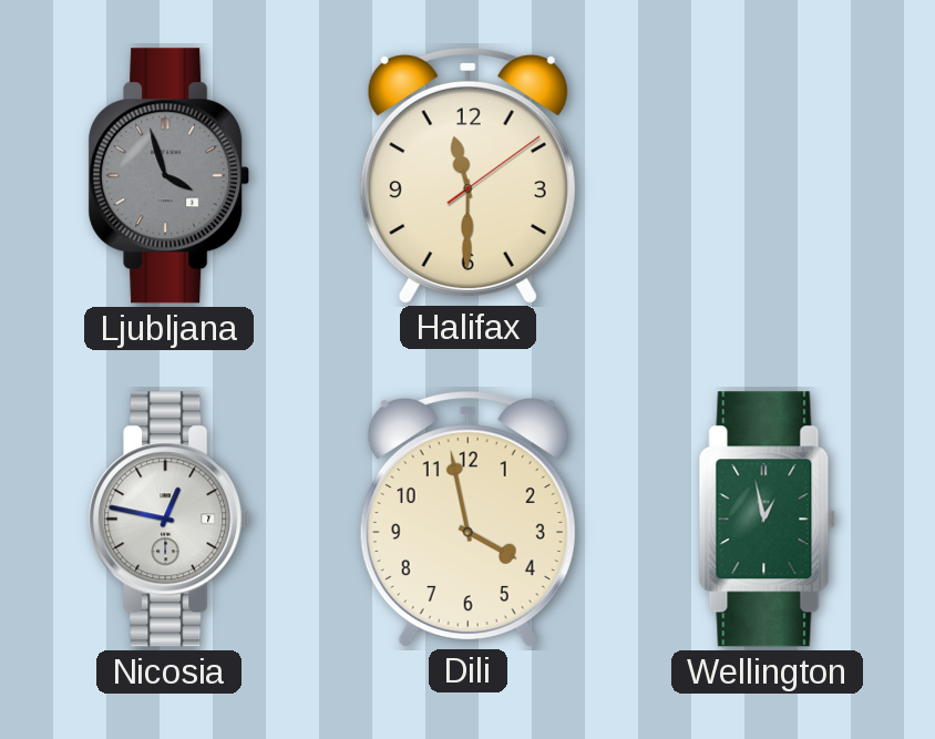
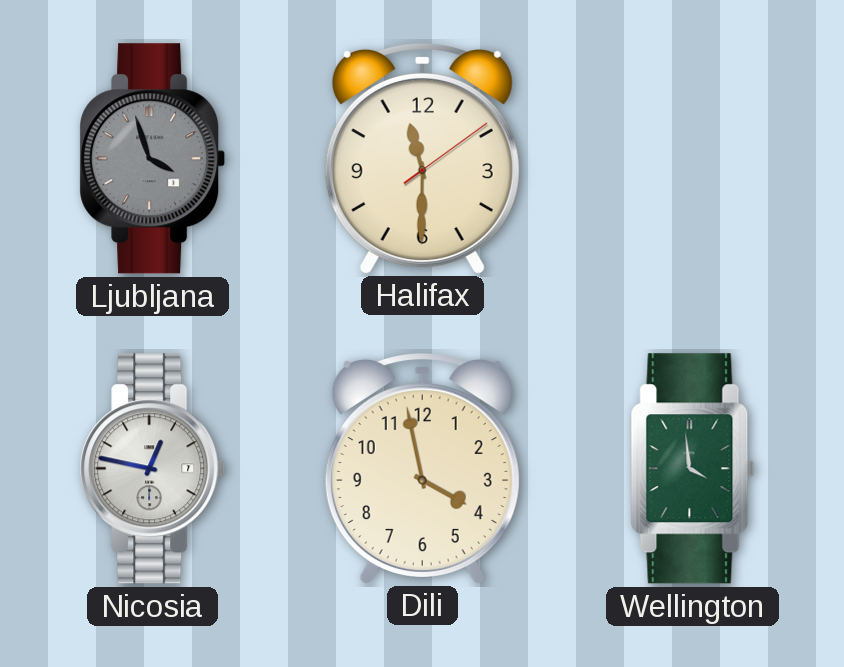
Wellington: 12:58 -> 3:59 (693, 469)
